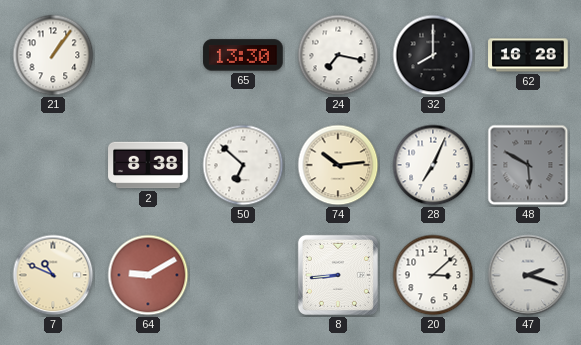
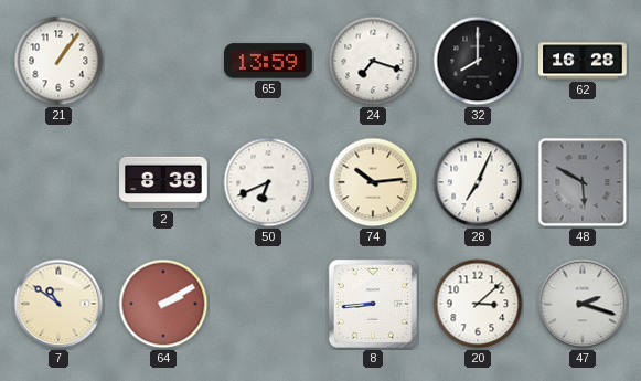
65: 13:30 -> 13:59 (268, 61)
24: 7:17 -> 7:18 (373, 61)
50: 6:52 -> 6:41 (268, 182)
7: 10:49 -> 10:51 (58, 304)
64: 9:10 -> 2:10 (163, 304)
